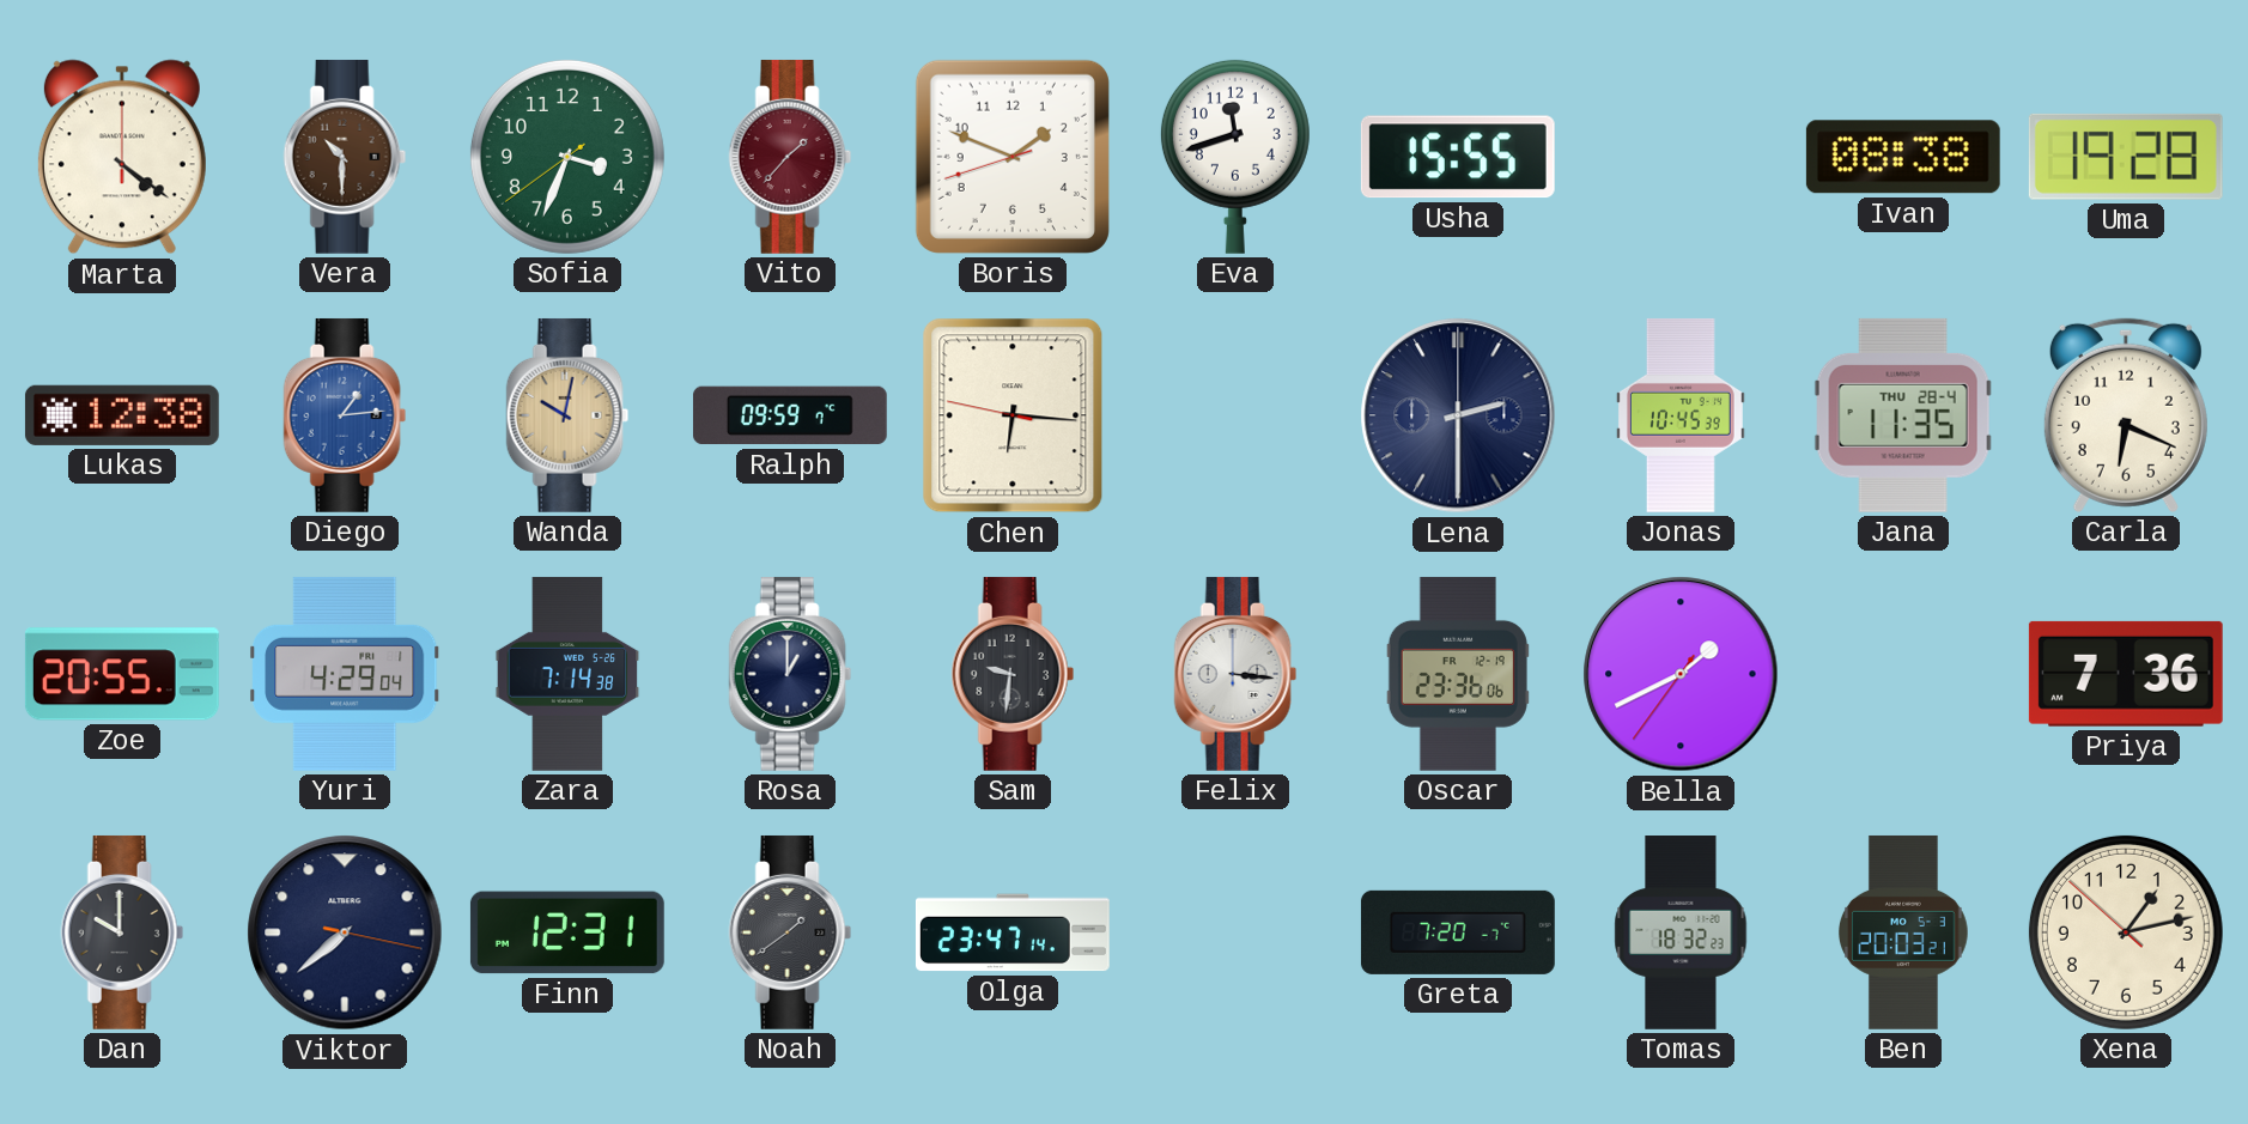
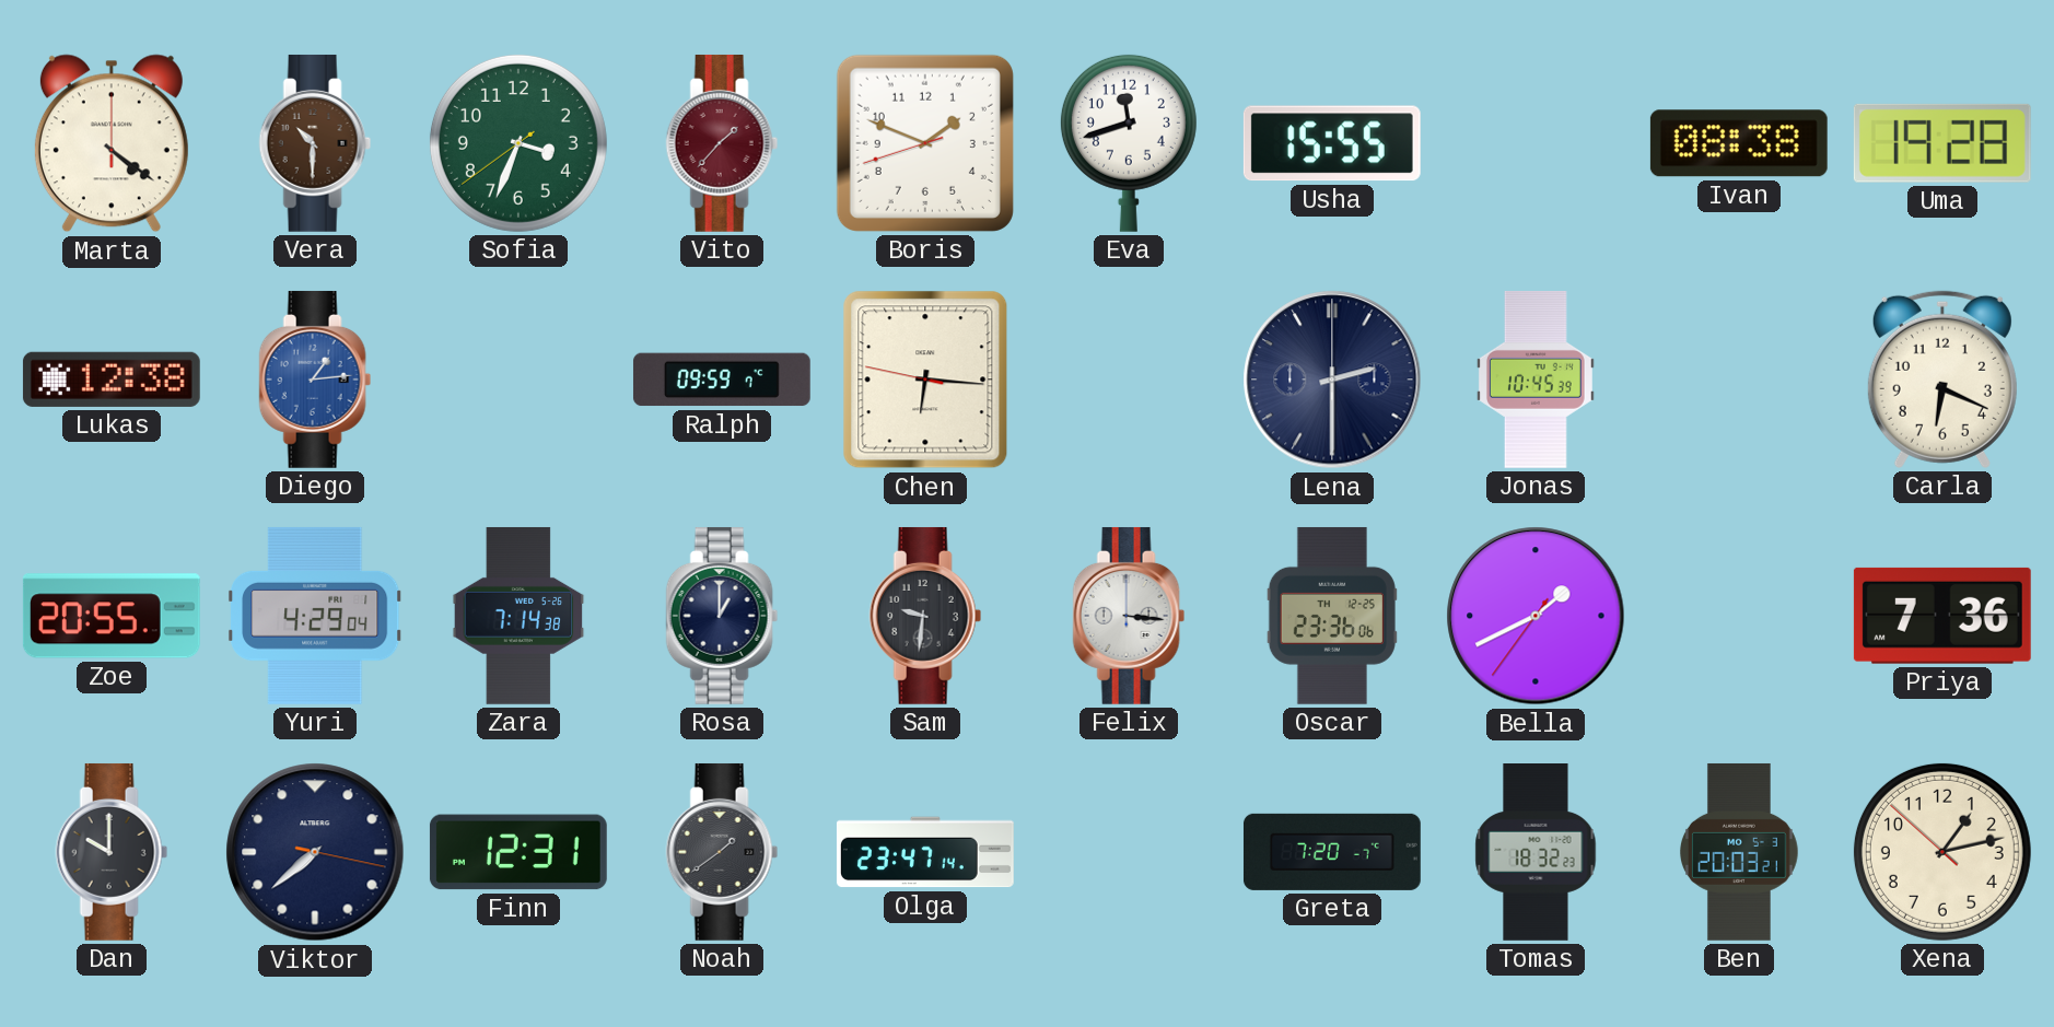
Wanda: 10:02 -> none (567, 415)
Jana: 11:35 -> none (1903, 415)
Oscar date: FR 12-19 -> TH 12-25 (1332, 616)
